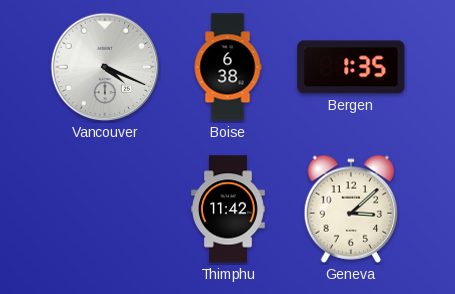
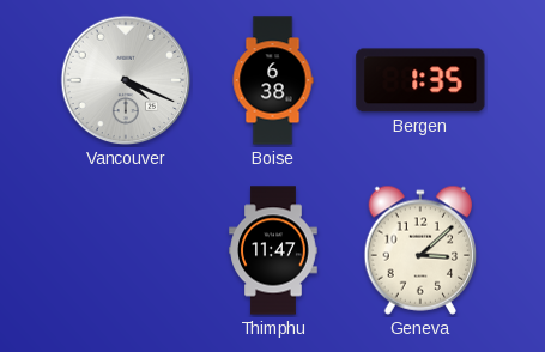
Thimphu: 11:42 -> 11:47 (273, 250)
